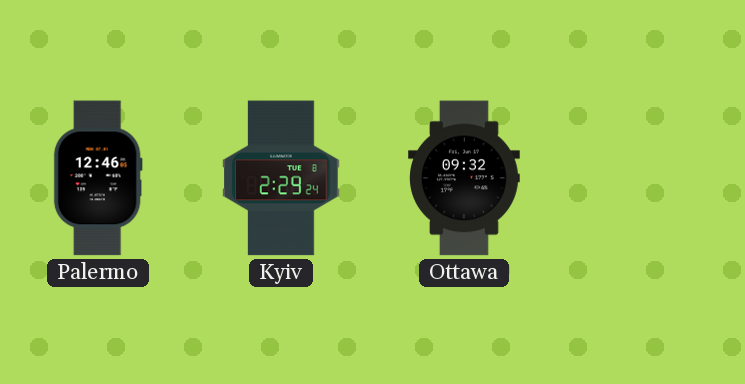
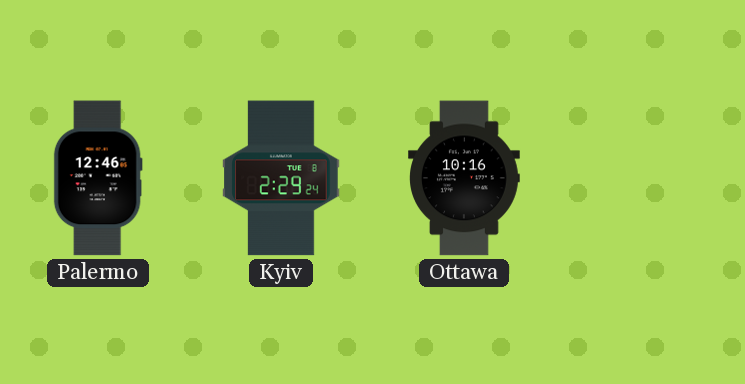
Ottawa: 09:32 -> 10:16 (465, 178)
